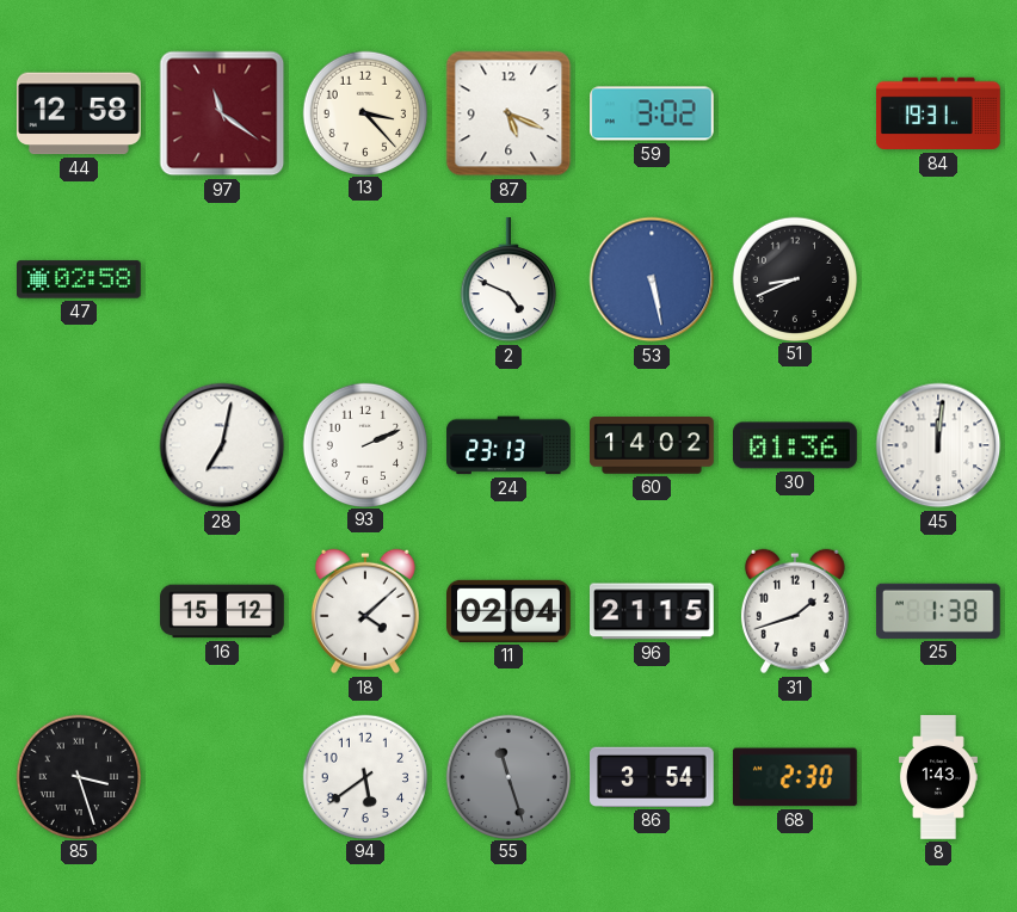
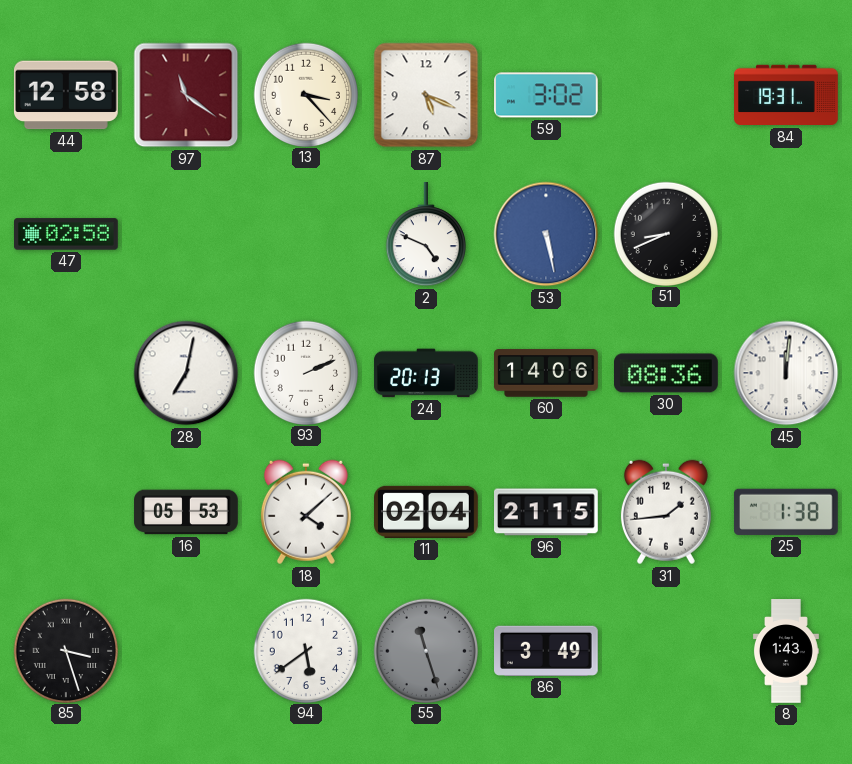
24: 23:13 -> 20:13 (426, 373)
60: 14:02 -> 14:06 (547, 373)
30: 01:36 -> 08:36 (667, 373)
16: 15:12 -> 05:53 (186, 512)
31: 1:42 -> 1:44 (666, 512)
86: 3:54 -> 3:49 (547, 651)
68: 2:30 -> none (795, 777)
